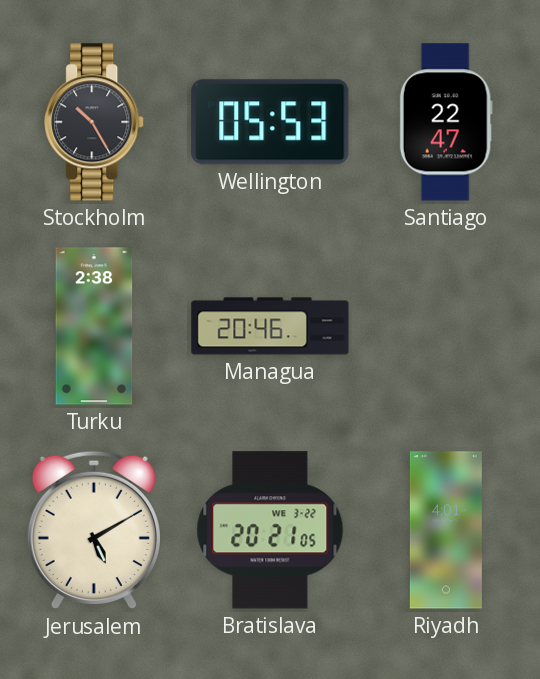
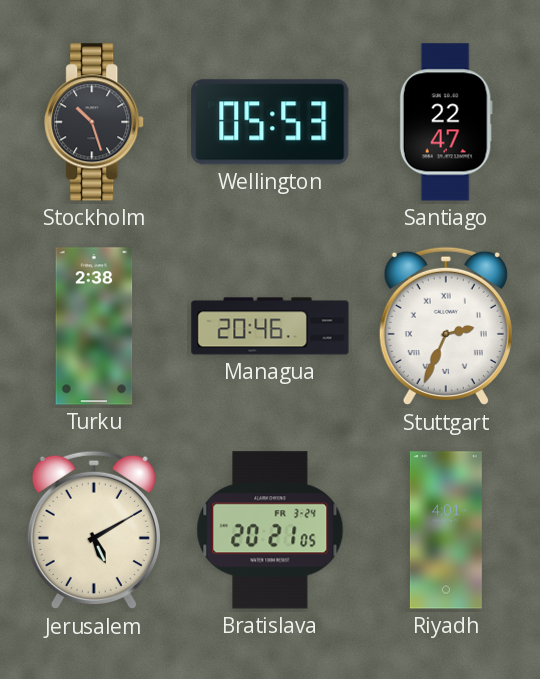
Stockholm: 10:25 -> 10:27 (95, 122)
Stuttgart: none -> 2:34 (446, 326)
Bratislava date: WE 3-22 -> FR 3-24 (270, 530)
